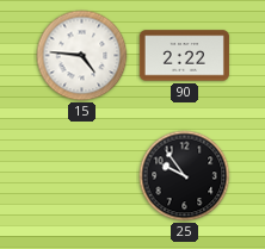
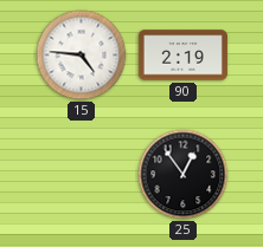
90: 2:22 -> 2:19 (182, 56)
25: 9:54 -> 12:54 (184, 175)
